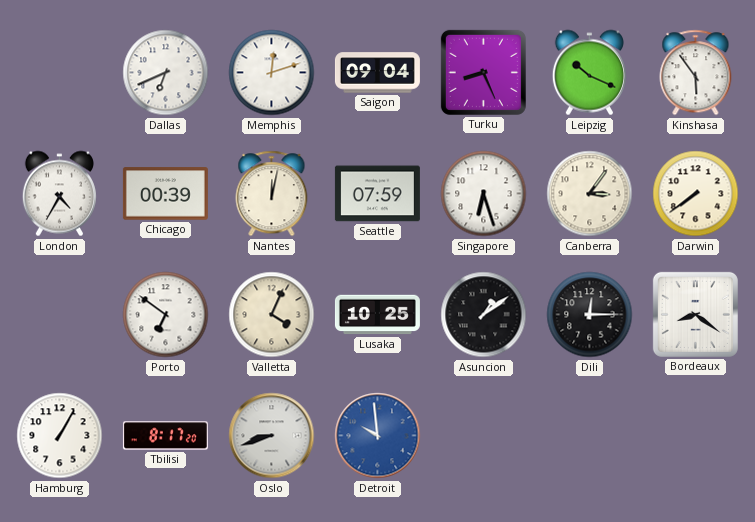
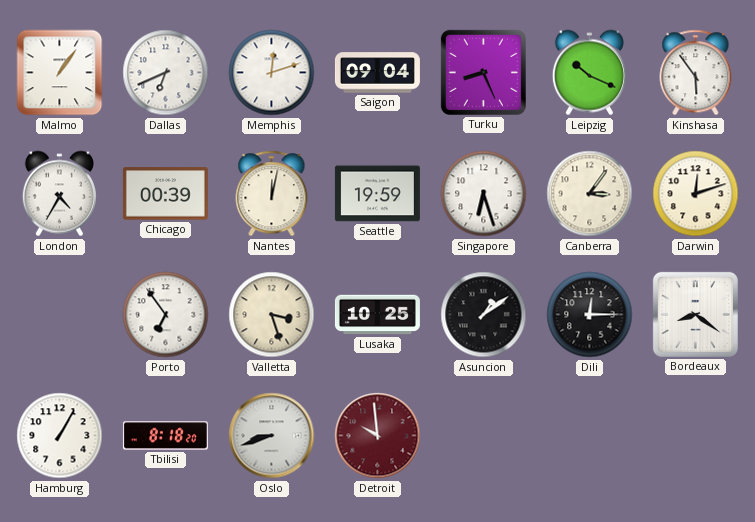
Malmo: none -> 1:06 (60, 73)
Seattle: 07:59 -> 19:59 (377, 194)
Darwin: 7:39 -> 12:12 (696, 194)
Porto: 6:51 -> 6:54 (166, 315)
Valletta: 4:04 -> 3:27 (272, 315)
Tbilisi: 8:17 -> 8:18 (165, 436)
Detroit dial: blue -> burgundy (378, 436)
